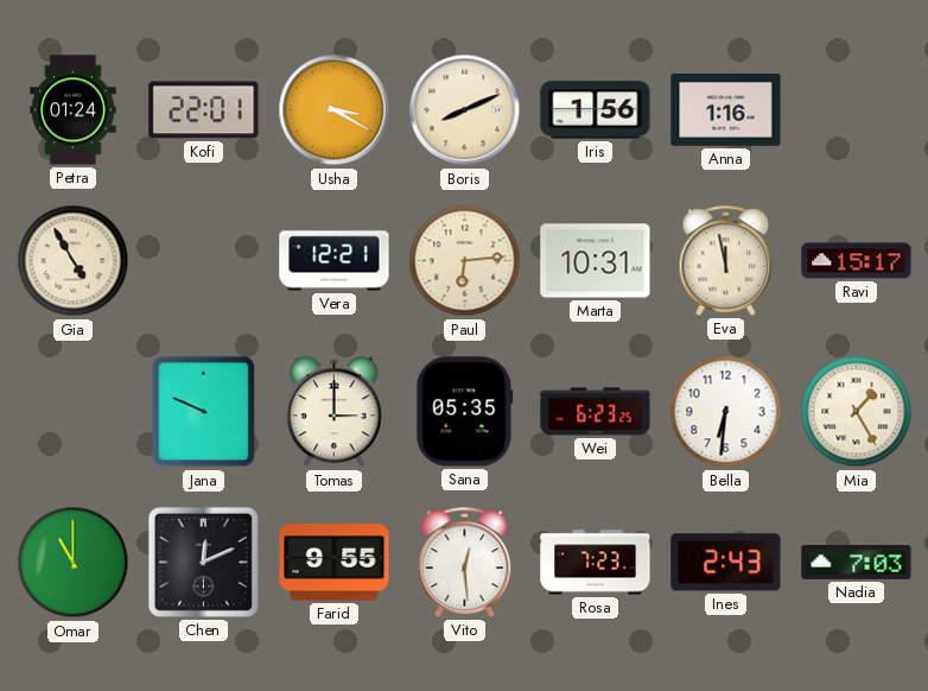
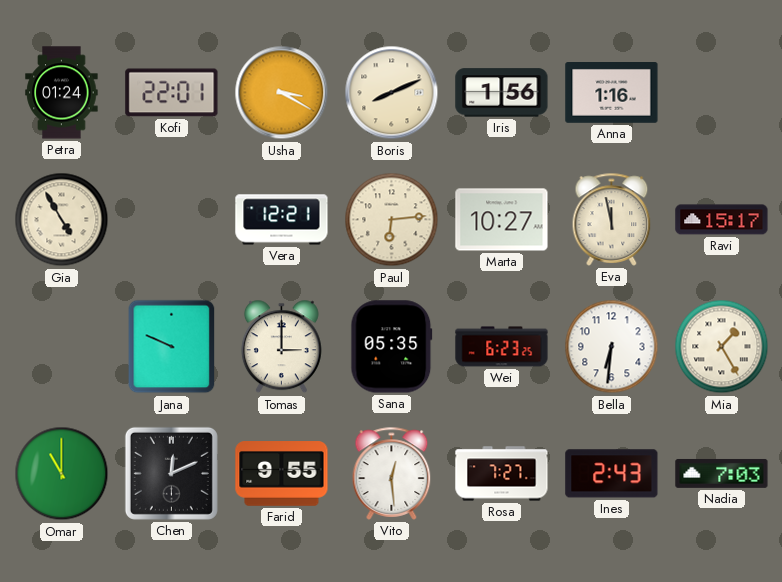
Marta: 10:31 -> 10:27 (502, 220)
Rosa: 7:23 -> 7:27 (502, 474)
